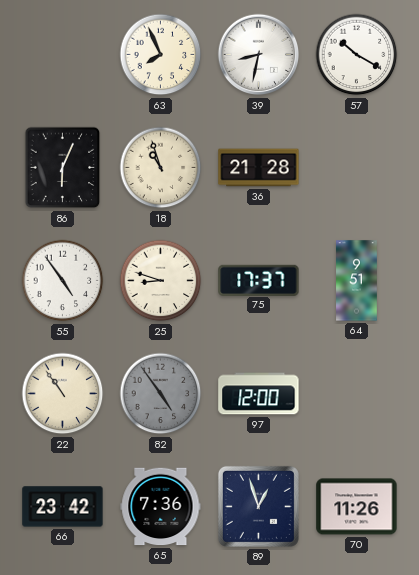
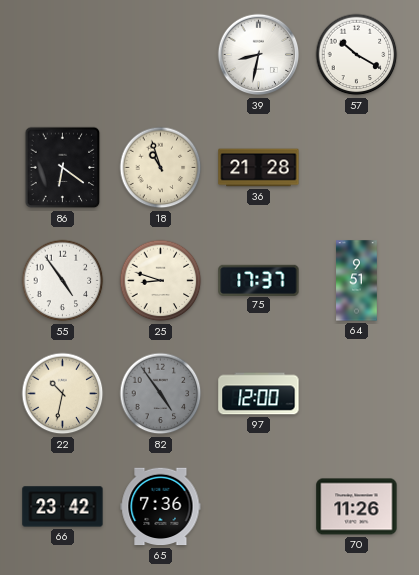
63: 7:56 -> none (161, 55)
86: 6:04 -> 6:21 (63, 168)
22: 10:54 -> 10:32 (63, 394)
89: 12:57 -> none (258, 506)
